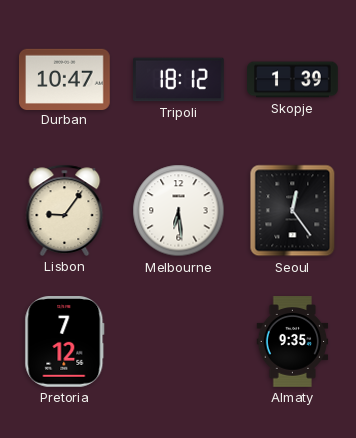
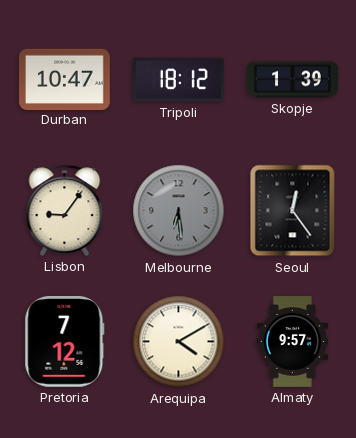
Melbourne dial: white -> grey (179, 211)
Arequipa: none -> 4:10 (179, 342)
Almaty: 9:35 -> 9:57 (293, 342)
